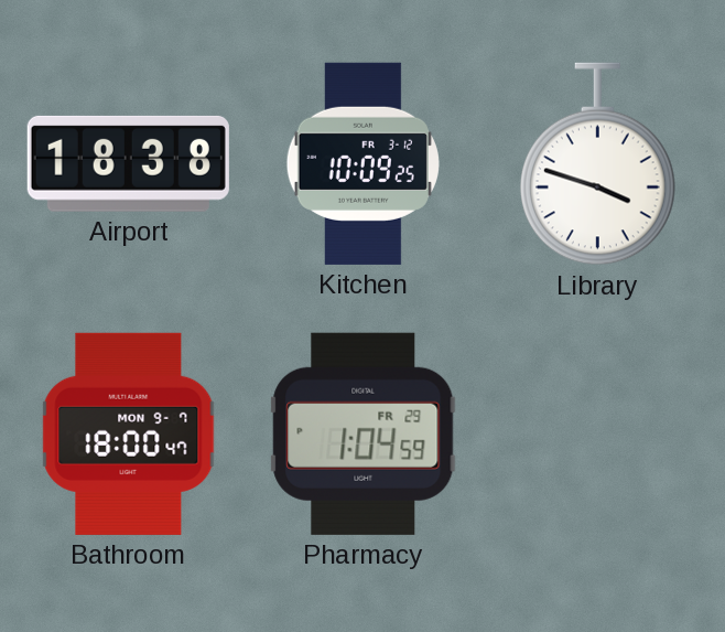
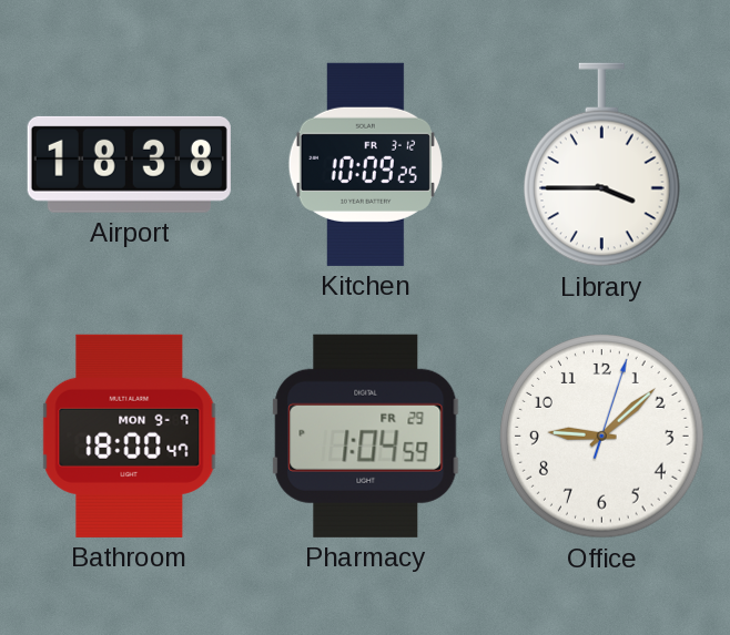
Library: 3:48 -> 3:45 (601, 165)
Office: none -> 9:08 (602, 437)
